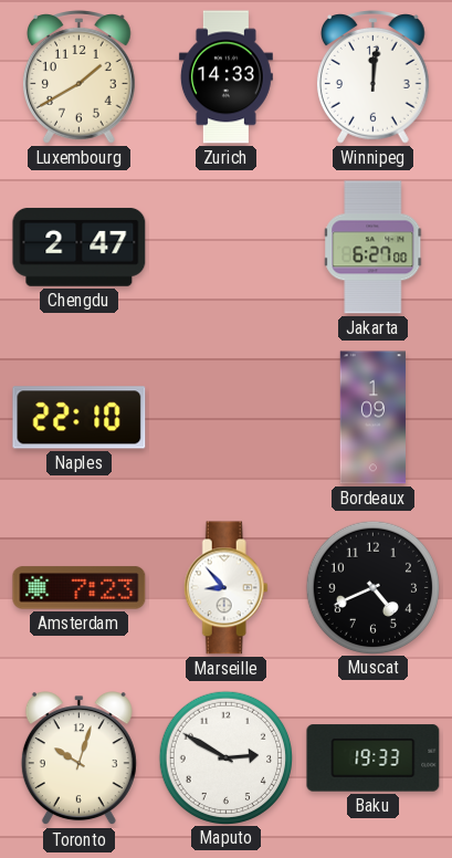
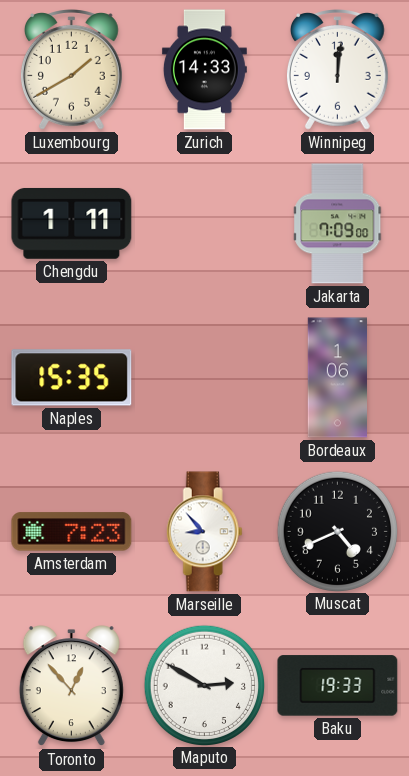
Chengdu: 2:47 -> 1:11 (72, 223)
Jakarta: 6:27 -> 7:09 (338, 224)
Naples: 22:10 -> 15:35 (72, 378)
Bordeaux: 1:09 -> 1:06 (337, 378)
Toronto: 10:03 -> 12:53 (71, 686)
